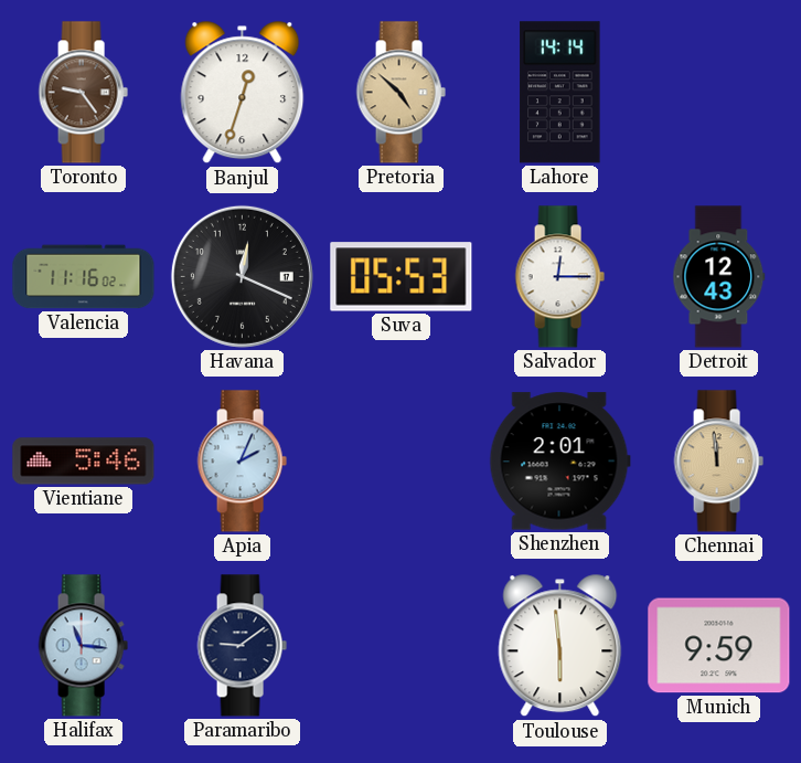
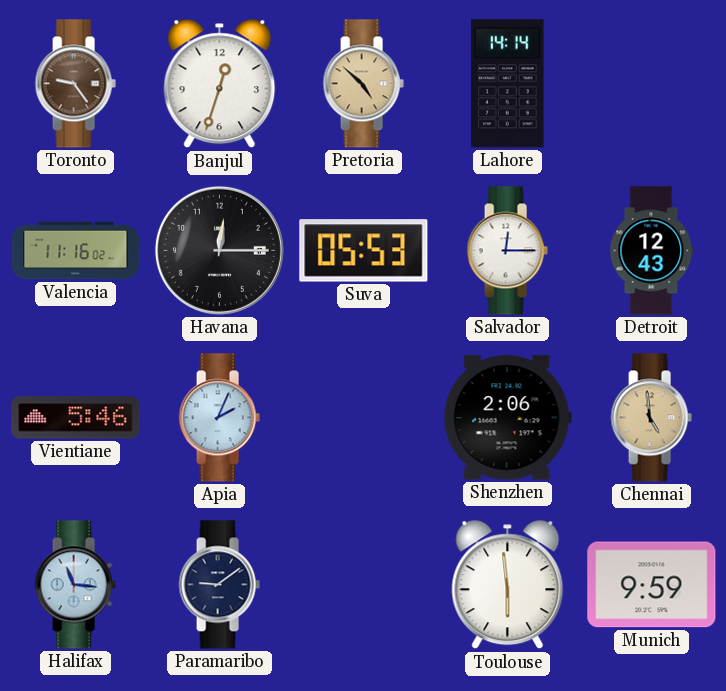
Havana: 12:19 -> 12:15 (219, 250)
Shenzhen: 2:01 -> 2:06 (507, 418)
Chennai: 11:59 -> 4:59 (651, 418)
